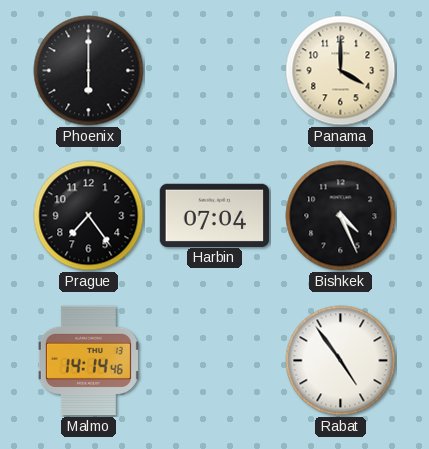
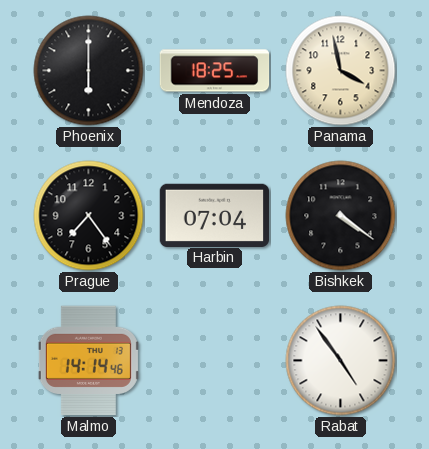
Mendoza: none -> 18:25 (215, 71)
Panama: 4:00 -> 3:58 (341, 71)
Bishkek: 4:26 -> 4:21 (341, 216)
